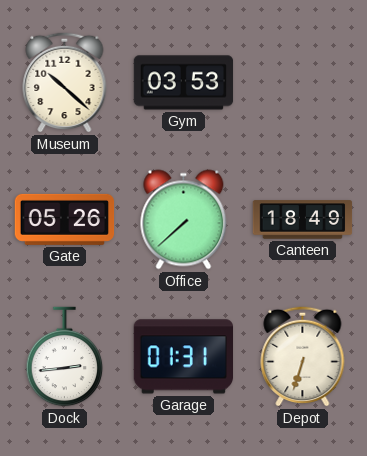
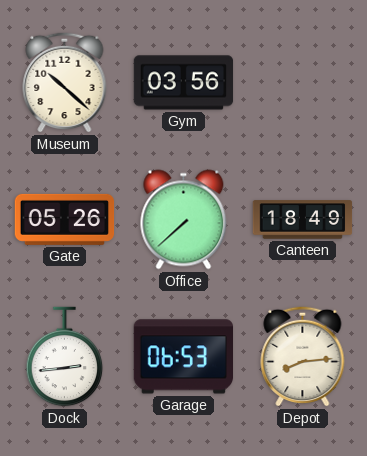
Gym: 03:53 -> 03:56 (184, 83)
Garage: 01:31 -> 06:53 (183, 357)
Depot: 6:33 -> 8:14 (303, 356)
